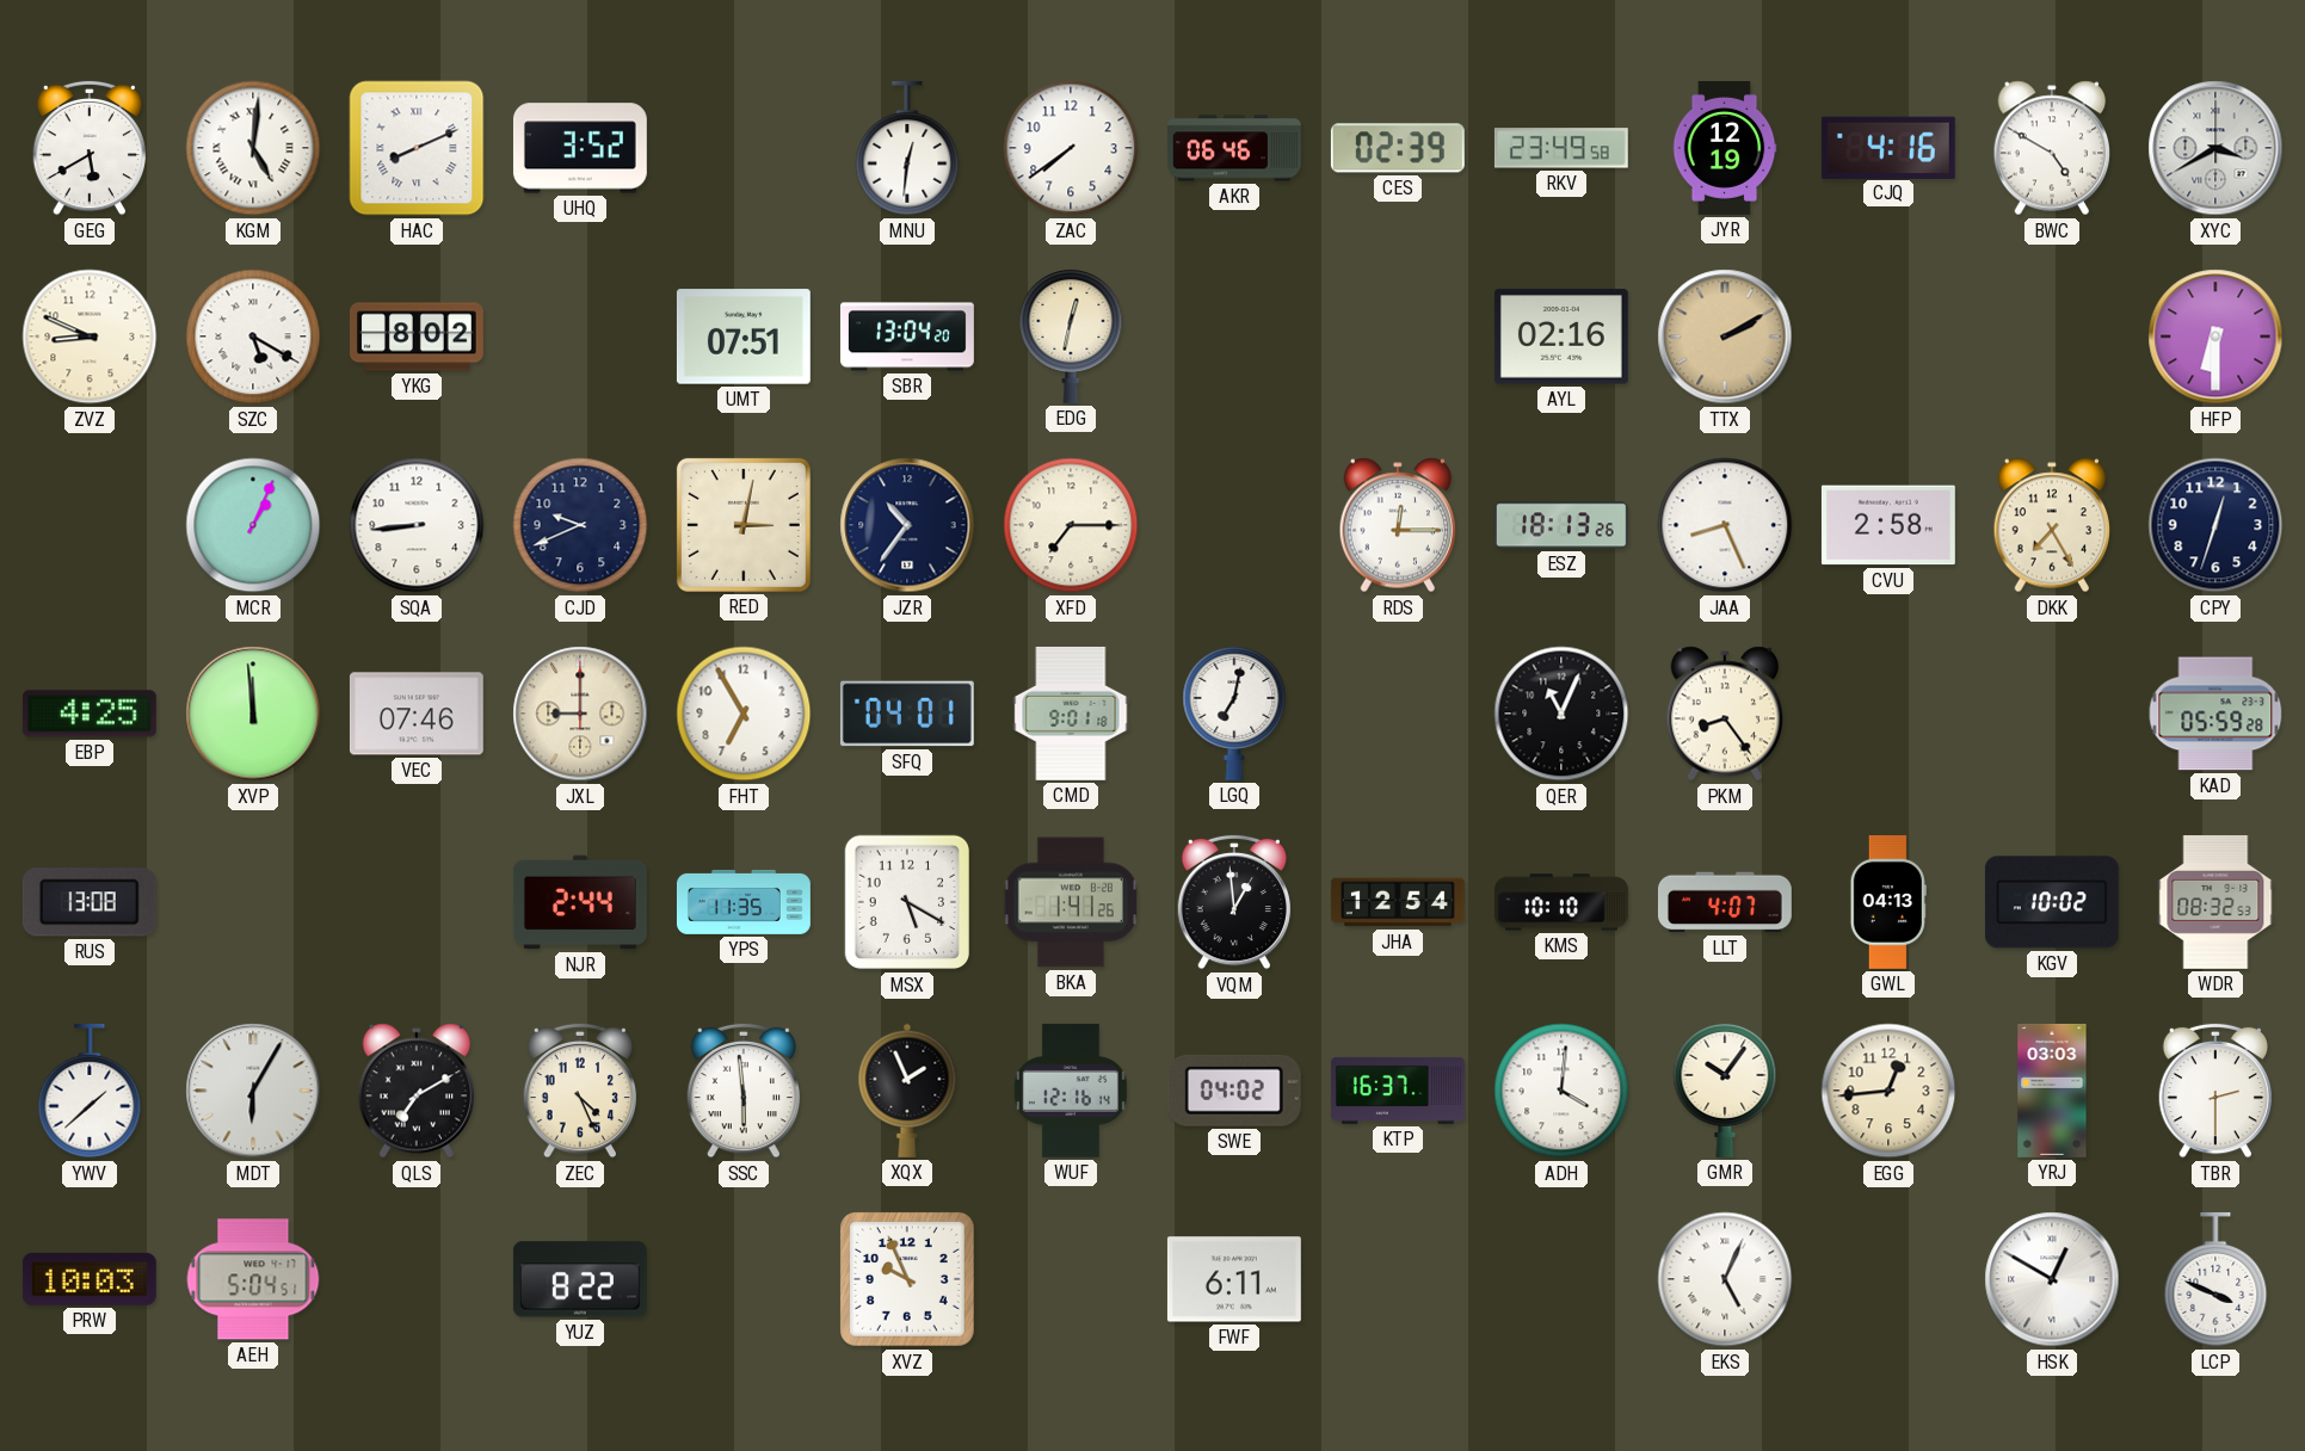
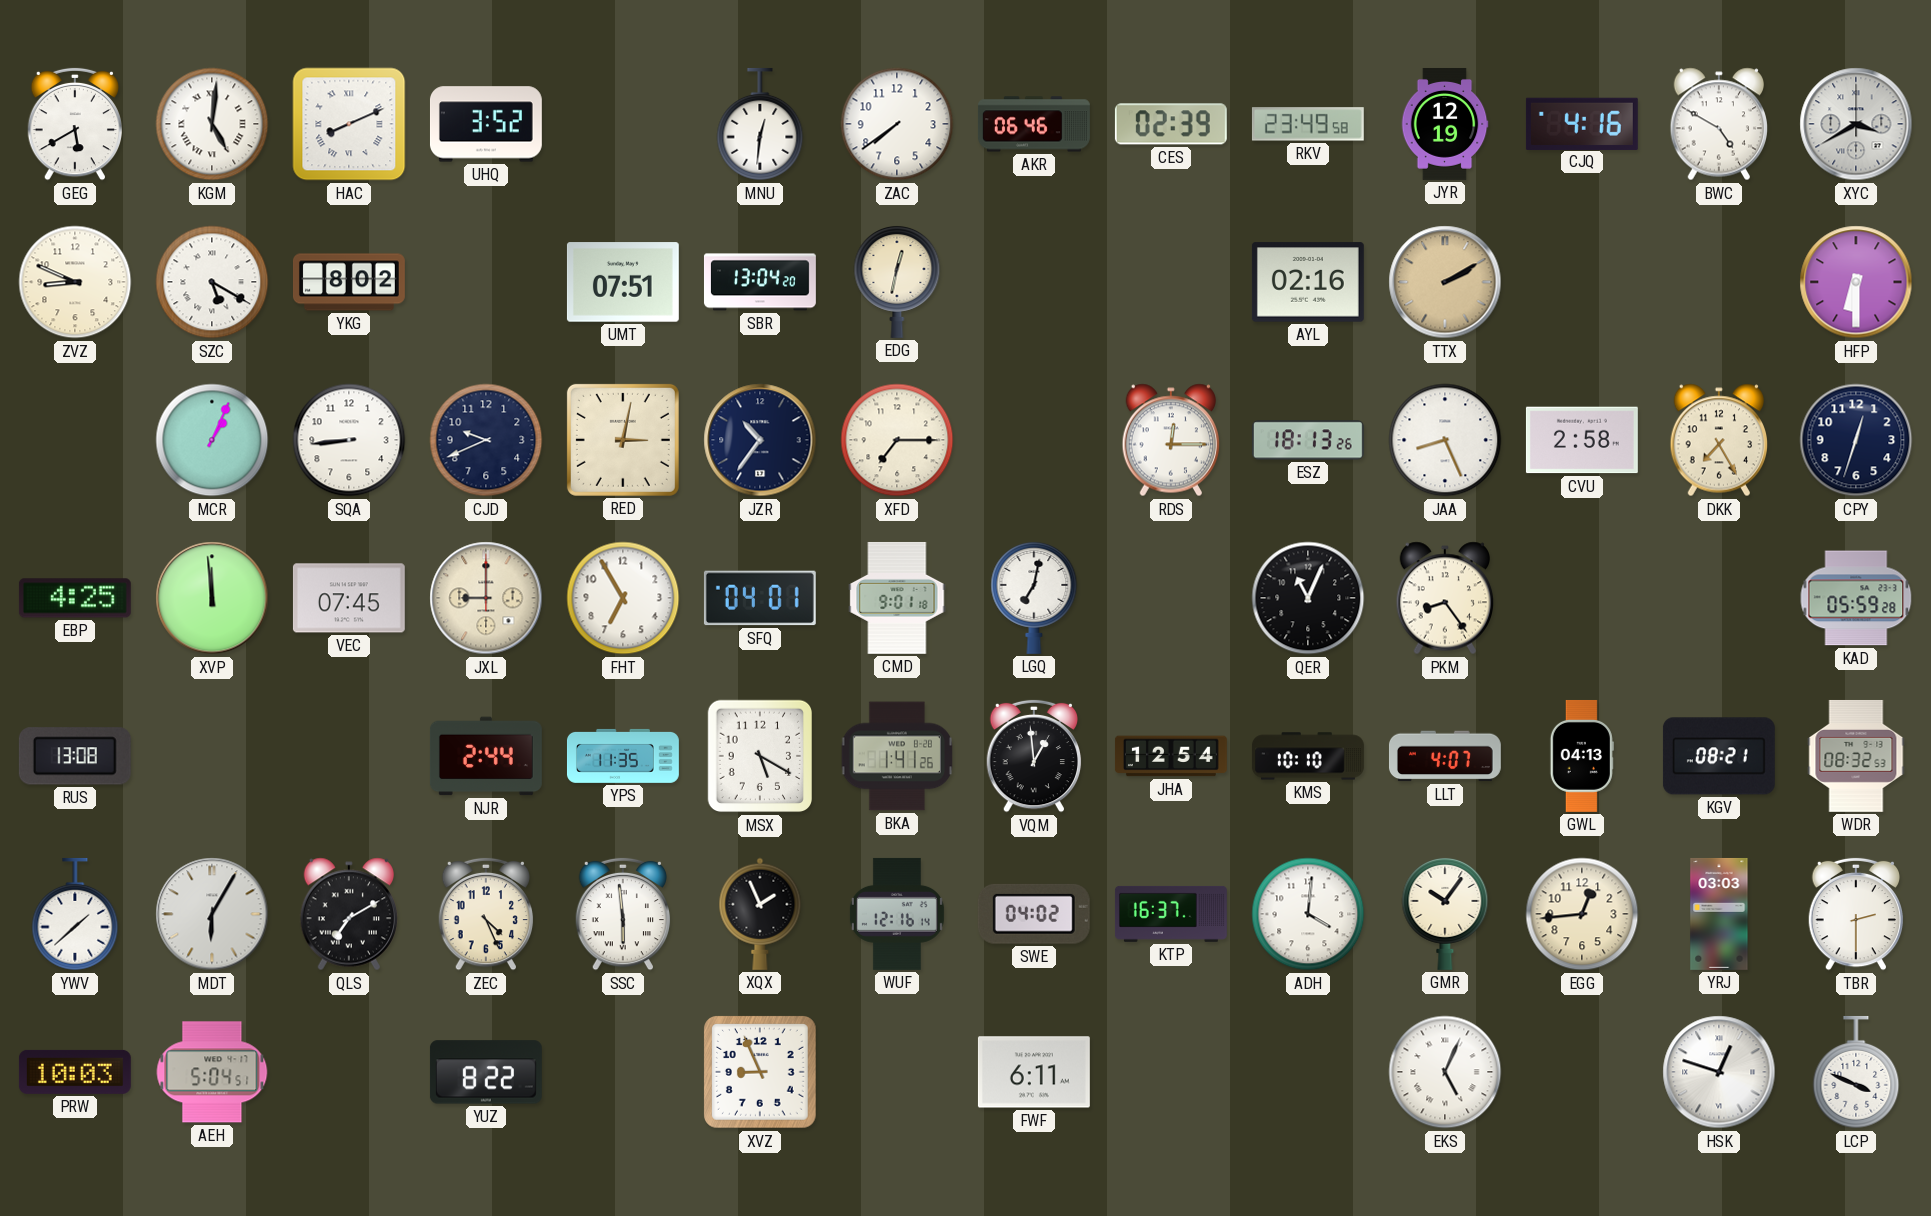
VEC: 07:46 -> 07:45 (349, 598)
KGV: 10:02 -> 08:21 (1719, 756)
XVZ: 9:56 -> 8:56 (761, 1073)
HSK: 12:50 -> 12:48 (1719, 1072)
